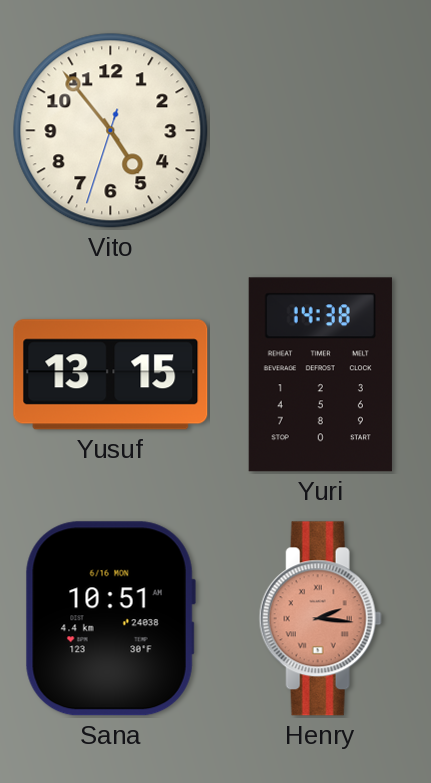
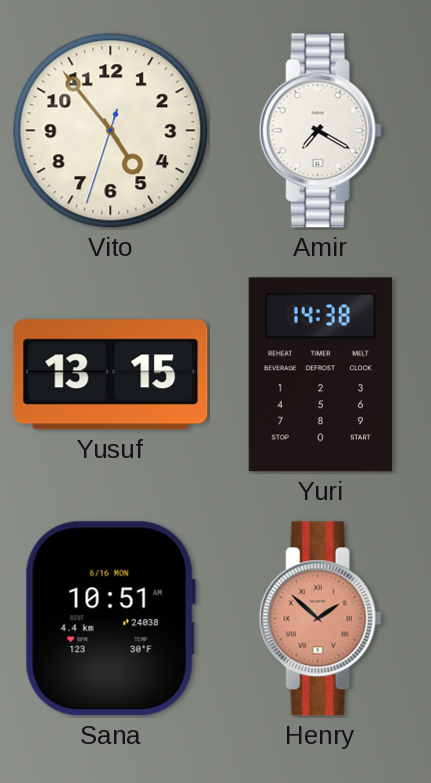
Amir: none -> 7:20 (320, 131)
Henry: 2:16 -> 1:52 (320, 619)
